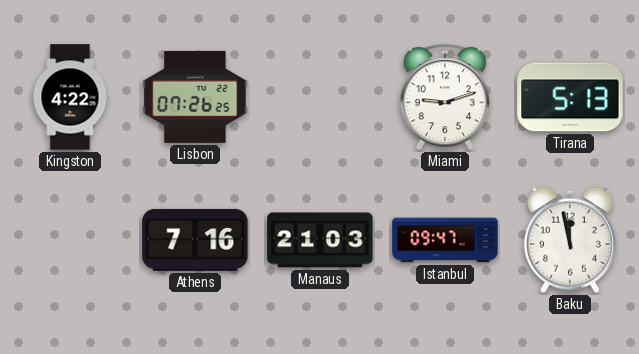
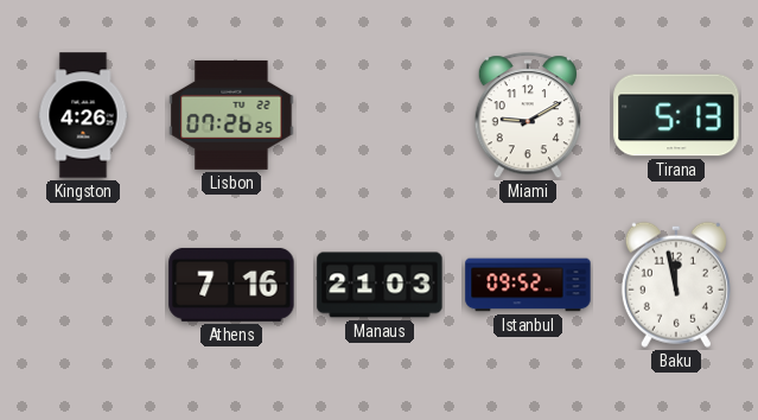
Kingston: 4:22 -> 4:26 (83, 115)
Miami: 9:12 -> 9:10 (528, 116)
Istanbul: 09:47 -> 09:52 (528, 285)
